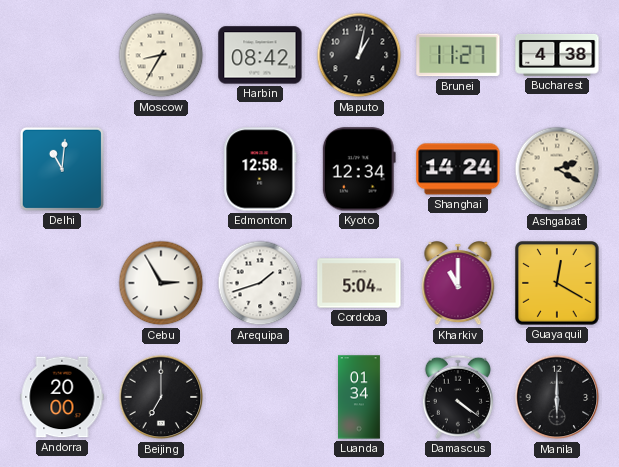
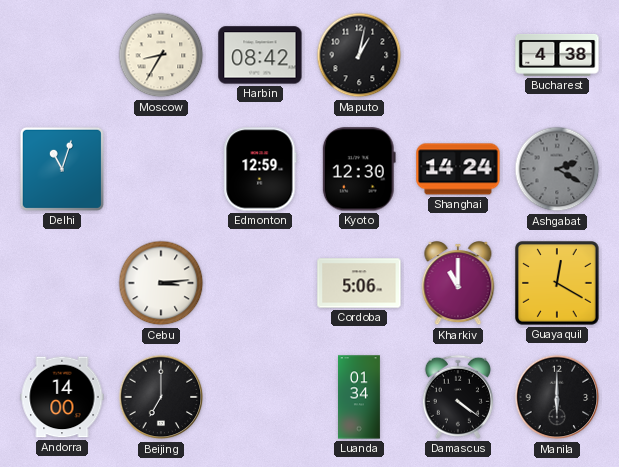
Brunei: 11:27 -> none (458, 55)
Delhi: 11:01 -> 11:03 (62, 169)
Edmonton: 12:58 -> 12:59 (260, 169)
Kyoto: 12:34 -> 12:30 (359, 169)
Ashgabat dial: cream -> grey (557, 169)
Cebu: 2:55 -> 3:14 (161, 283)
Arequipa: 1:42 -> none (260, 283)
Cordoba: 5:04 -> 5:06 (359, 283)
Andorra: 20:00 -> 14:00 (62, 397)
